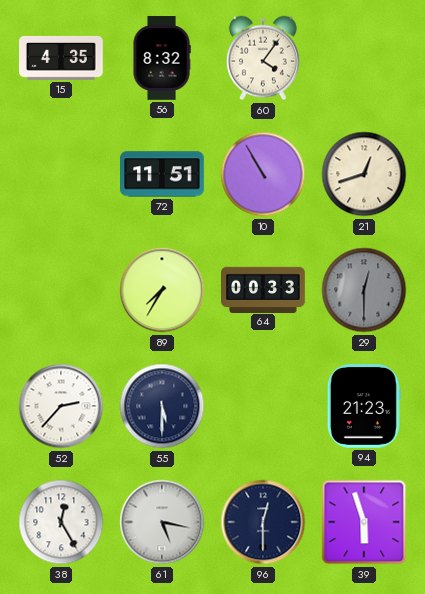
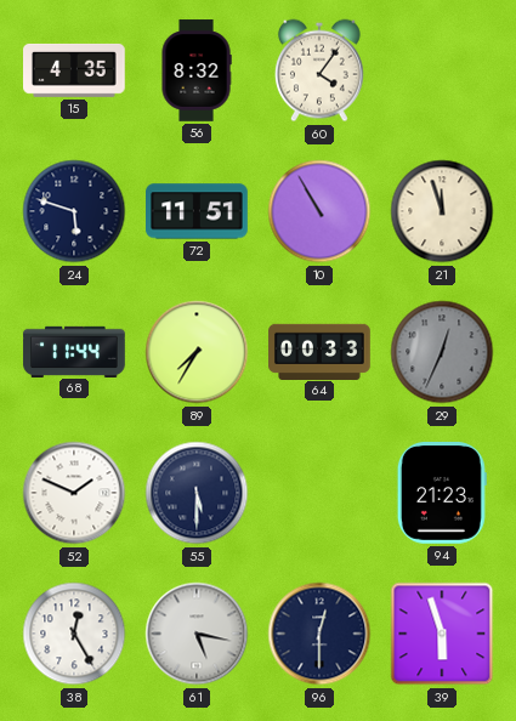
24: none -> 5:48 (74, 211)
21: 12:42 -> 11:57 (442, 211)
68: none -> 11:44 (74, 351)
29: 12:30 -> 12:34 (442, 352)
52: 2:37 -> 1:49 (74, 493)
